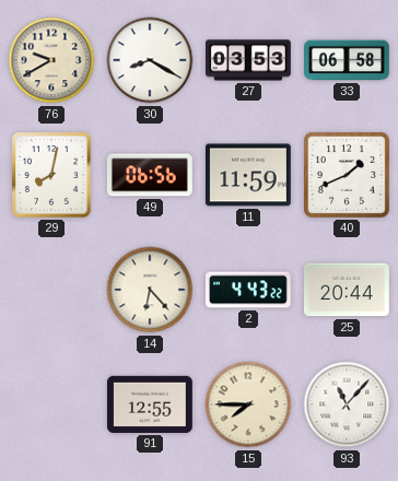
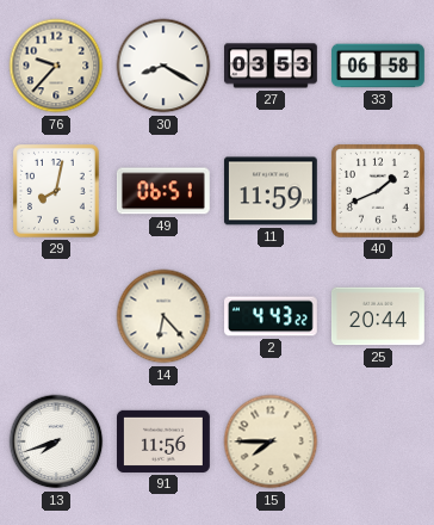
76: 9:40 -> 9:37 (56, 66)
49: 06:56 -> 06:51 (163, 191)
13: none -> 7:42 (56, 441)
91: 12:55 -> 11:56 (165, 441)
93: 11:07 -> none (347, 404)
